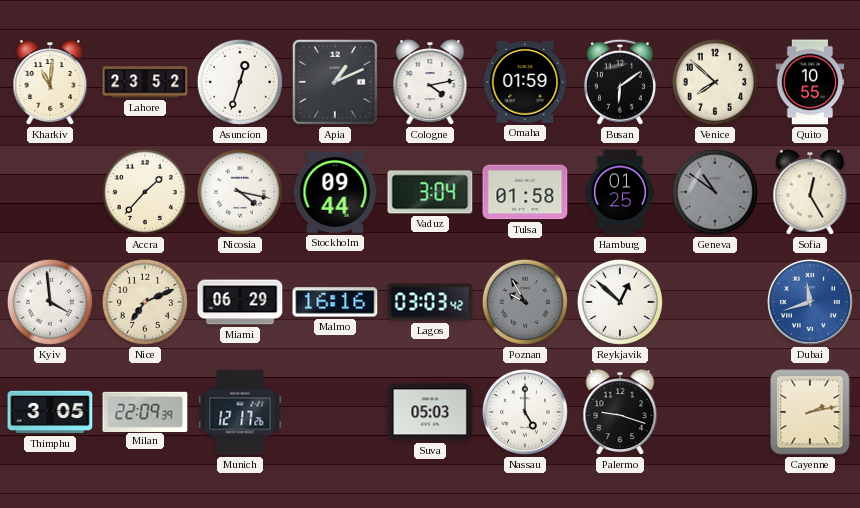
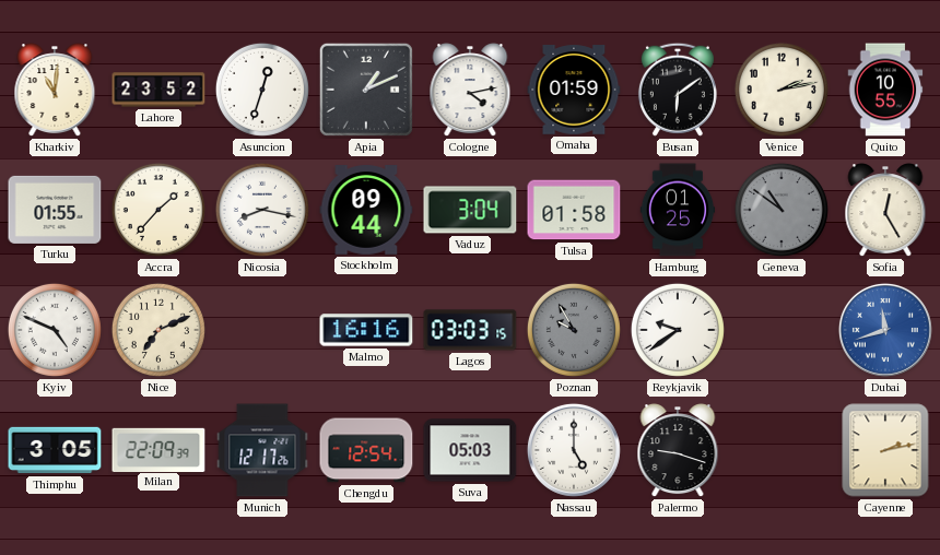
Venice: 7:52 -> 2:13 (782, 90)
Turku: none -> 01:55 (55, 210)
Nicosia: 4:17 -> 8:17 (262, 210)
Kyiv: 3:59 -> 4:49 (55, 330)
Miami: 06:29 -> none (240, 302)
Lagos: 03:03:42 -> 03:03:15 (470, 330)
Reykjavik: 12:52 -> 9:39 (678, 330)
Chengdu: none -> 12:54 (366, 450)
